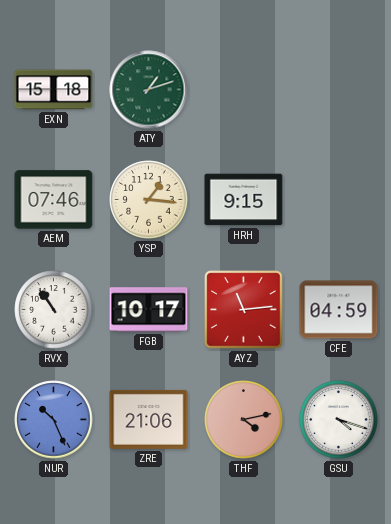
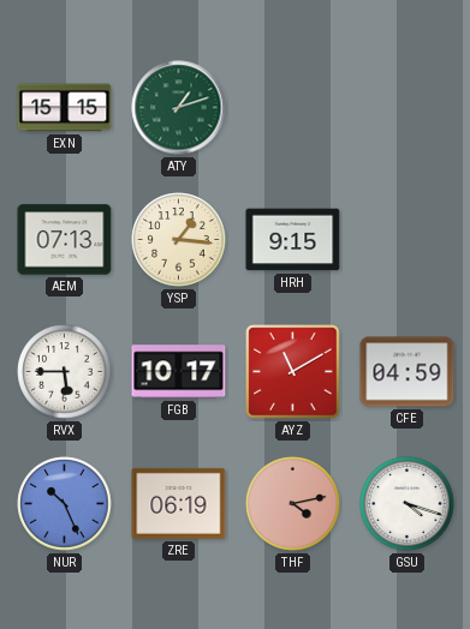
EXN: 15:18 -> 15:15 (65, 108)
AEM: 07:46 -> 07:13 (65, 240)
RVX: 10:54 -> 5:45 (65, 372)
AYZ: 11:14 -> 11:10 (293, 372)
ZRE: 21:06 -> 06:19 (179, 503)
